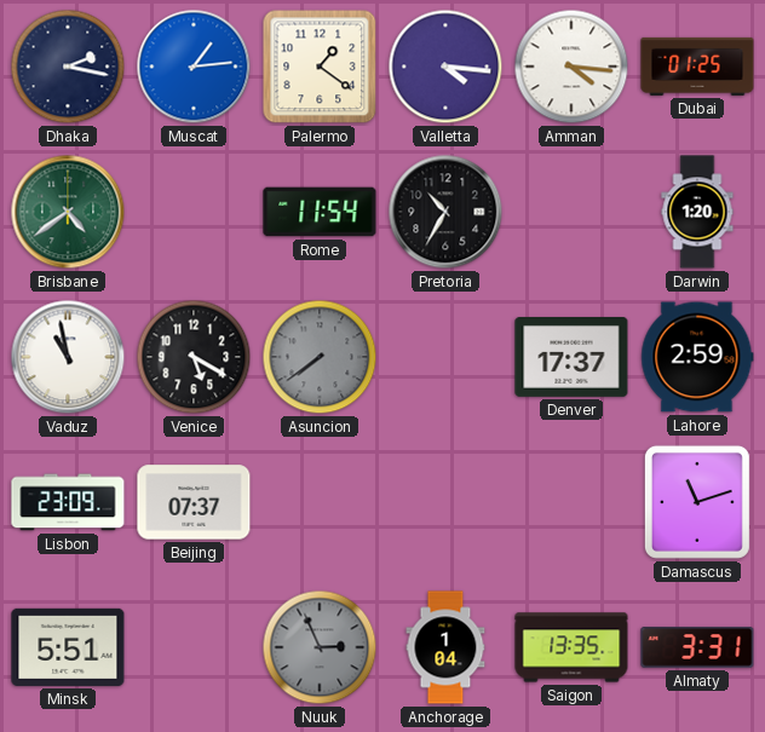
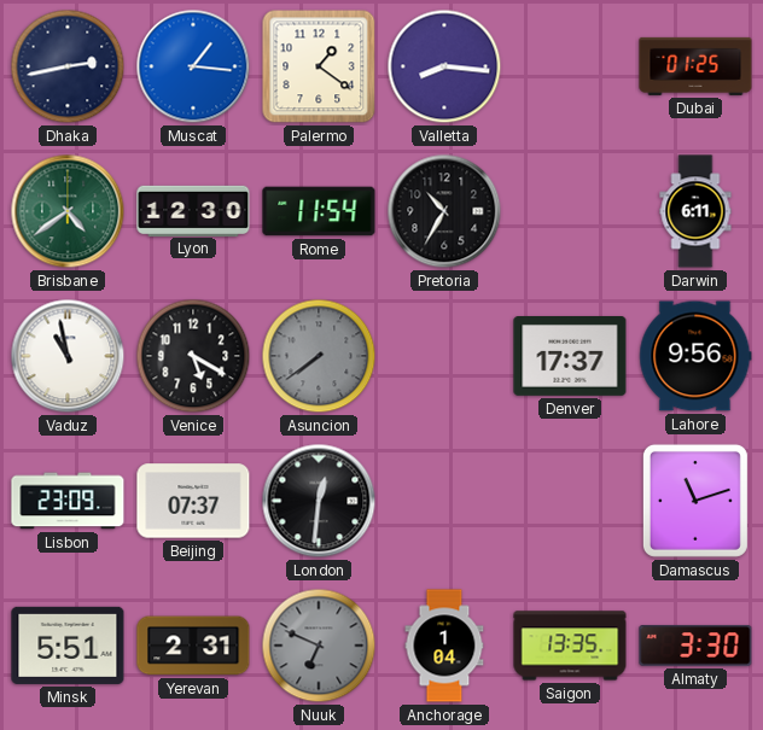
Dhaka: 2:17 -> 2:43 (68, 66)
Muscat: 1:14 -> 1:16 (193, 66)
Valletta: 4:16 -> 8:16 (444, 66)
Amman: 4:16 -> none (571, 67)
Lyon: none -> 12:30 (193, 210)
Darwin: 1:20 -> 6:11 (695, 211)
Lahore: 2:59 -> 9:56 (695, 356)
London: none -> 12:31 (319, 501)
Yerevan: none -> 2:31 (193, 646)
Nuuk: 2:56 -> 6:49 (319, 646)
Almaty: 3:31 -> 3:30 (695, 646)
